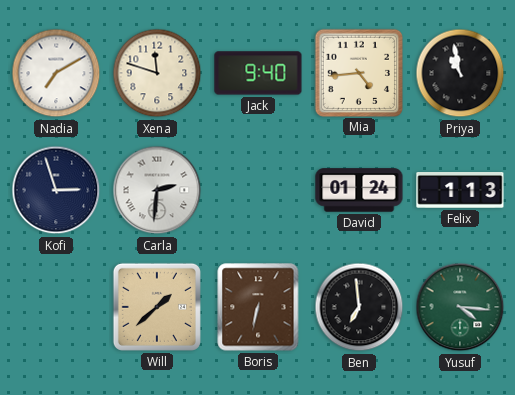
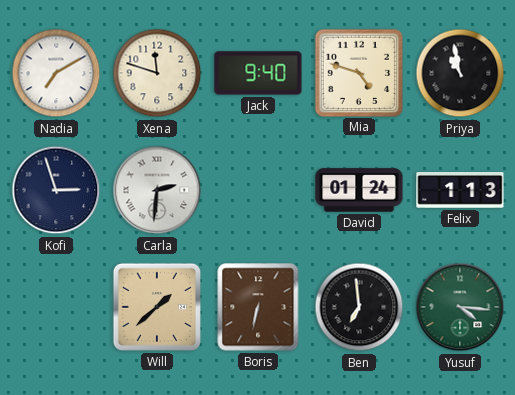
Mia: 4:44 -> 4:48 (358, 72)
